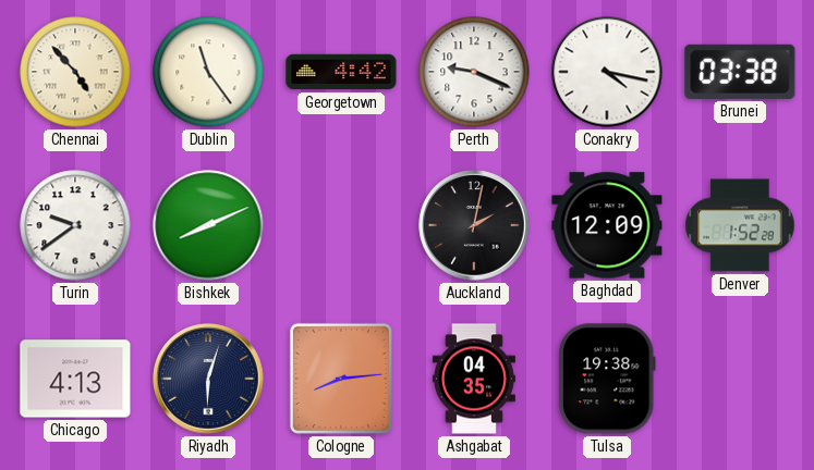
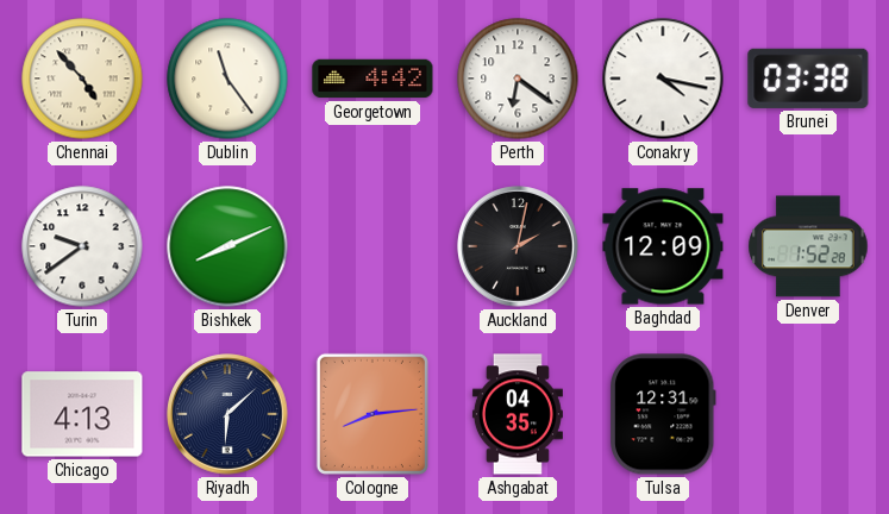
Perth: 9:19 -> 6:21 (518, 79)
Riyadh: 6:03 -> 6:08 (227, 414)
Tulsa: 19:38 -> 12:31 (663, 414)
